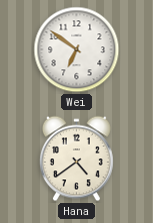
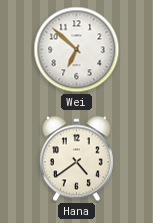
Wei: 6:51 -> 6:52 (77, 50)
